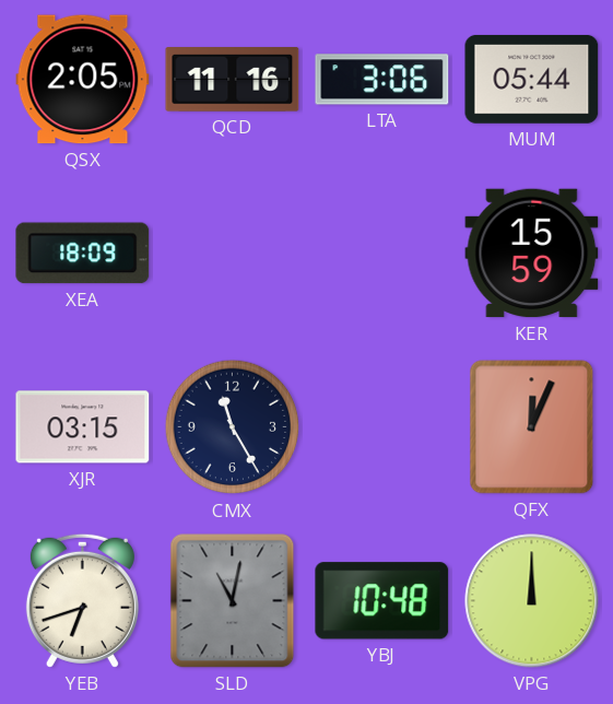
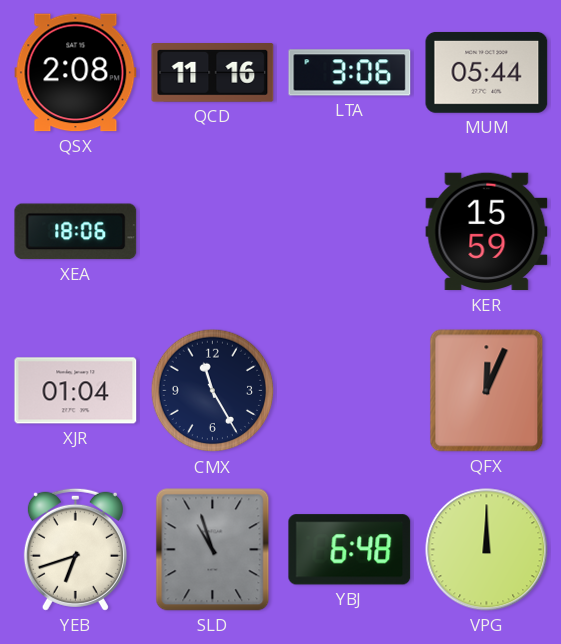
QSX: 2:05 -> 2:08 (76, 73)
XEA: 18:09 -> 18:06 (76, 232)
XJR: 03:15 -> 01:04 (76, 391)
SLD: 11:02 -> 10:57 (213, 550)
YBJ: 10:48 -> 6:48 (350, 550)
